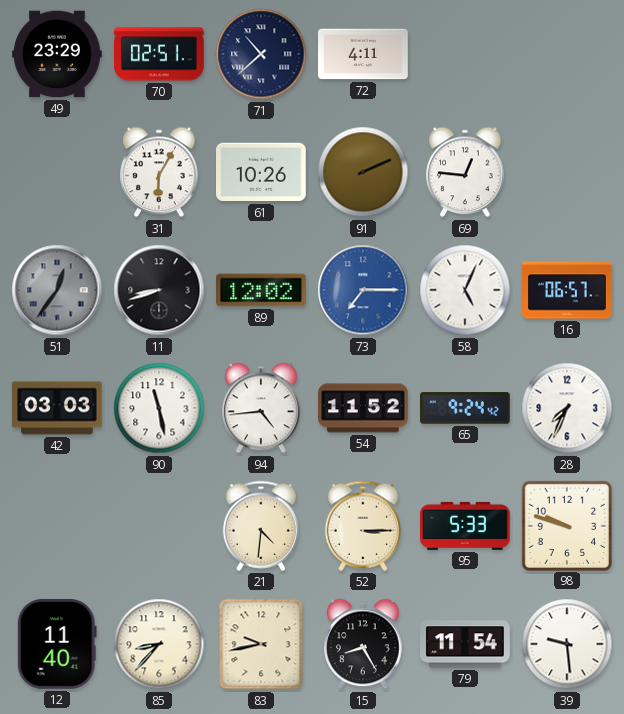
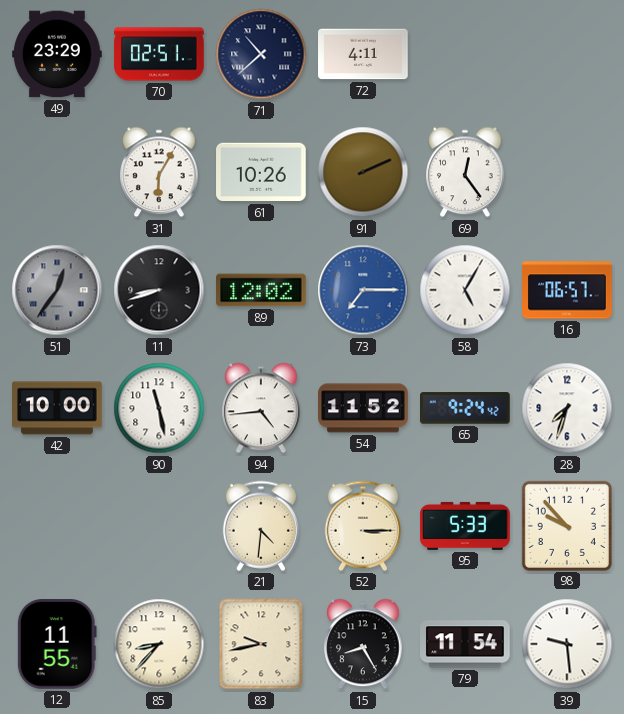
69: 12:46 -> 12:24 (465, 172)
58: 5:04 -> 5:05 (465, 290)
42: 03:03 -> 10:00 (57, 408)
28: 7:34 -> 7:33 (567, 408)
98: 9:48 -> 9:53 (566, 525)
12: 11:40 -> 11:55 (57, 645)
